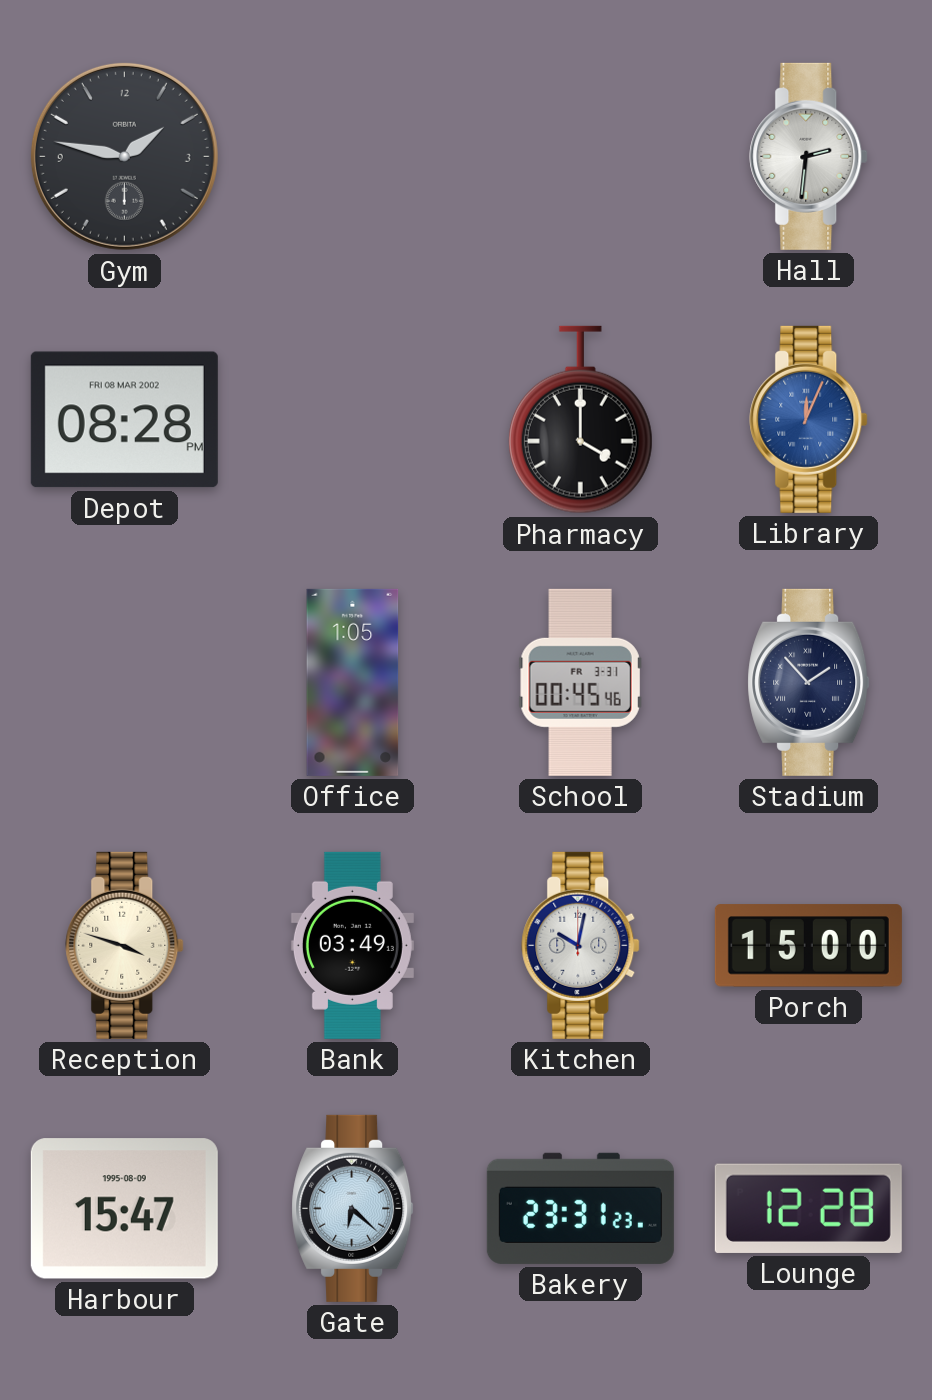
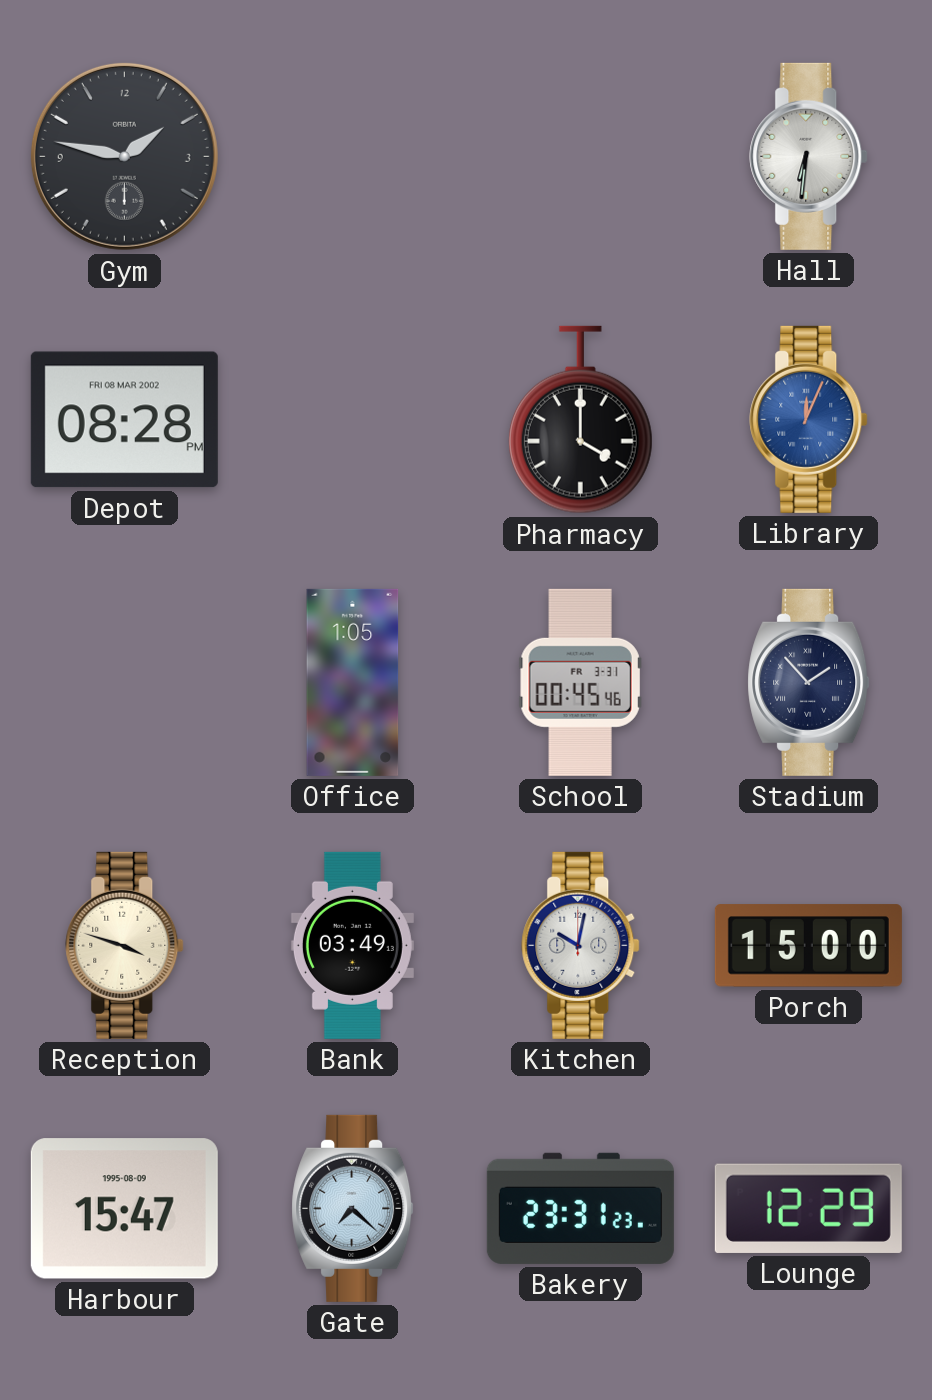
Hall: 2:31 -> 6:31 (809, 156)
Gate: 6:22 -> 7:22 (353, 1208)
Lounge: 12:28 -> 12:29 (808, 1208)
